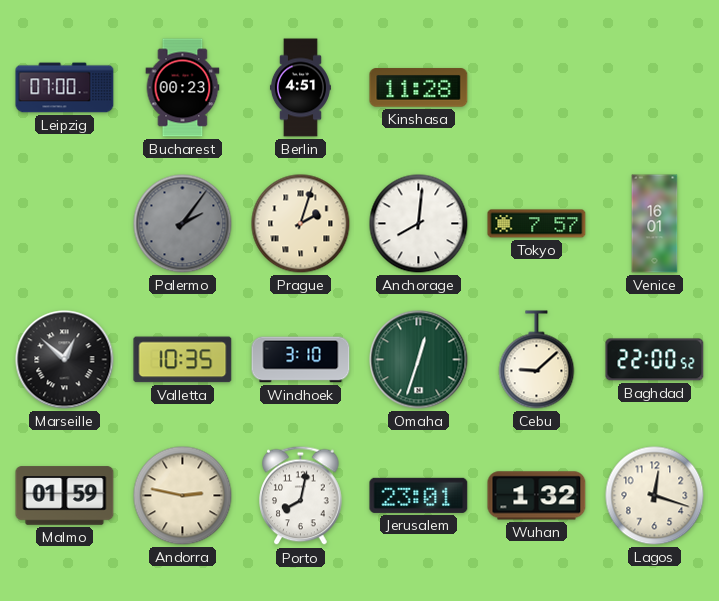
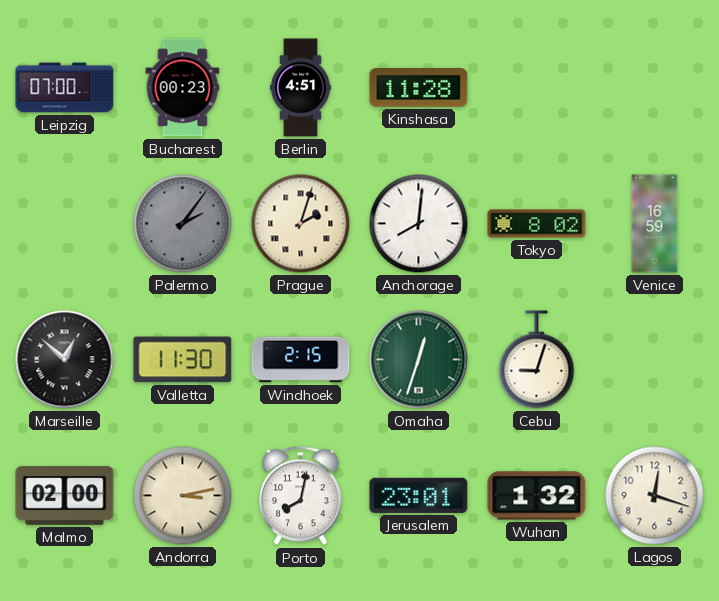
Tokyo: 7:57 -> 8:02 (537, 224)
Venice: 16:01 -> 16:59 (655, 224)
Valletta: 10:35 -> 11:30 (183, 360)
Windhoek: 3:10 -> 2:15 (301, 360)
Cebu: 9:08 -> 9:03 (537, 360)
Baghdad: 22:00 -> none (655, 360)
Malmo: 01:59 -> 02:00 (65, 496)
Andorra: 2:47 -> 3:13 (183, 496)
